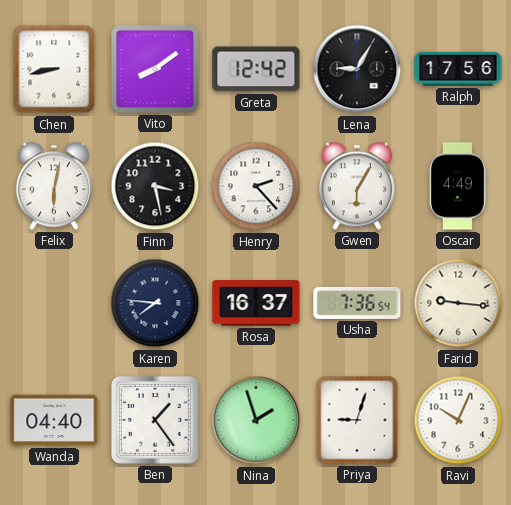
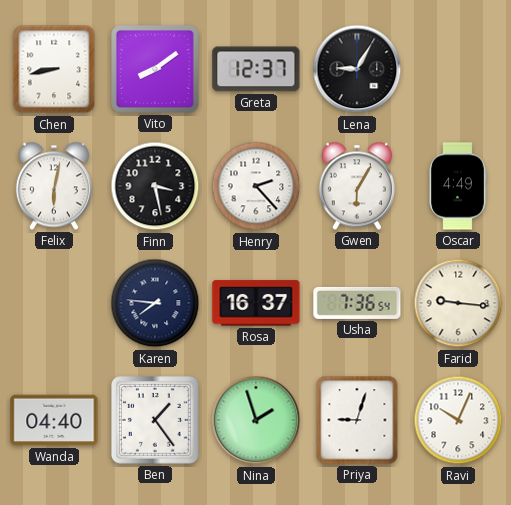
Greta: 12:42 -> 12:37 (256, 69)
Ralph: 17:56 -> none (458, 69)
